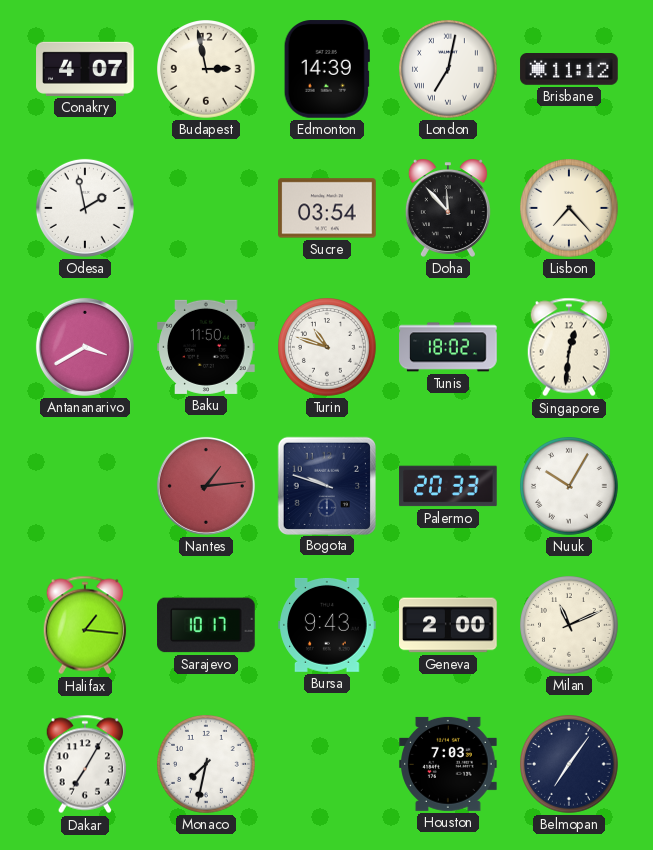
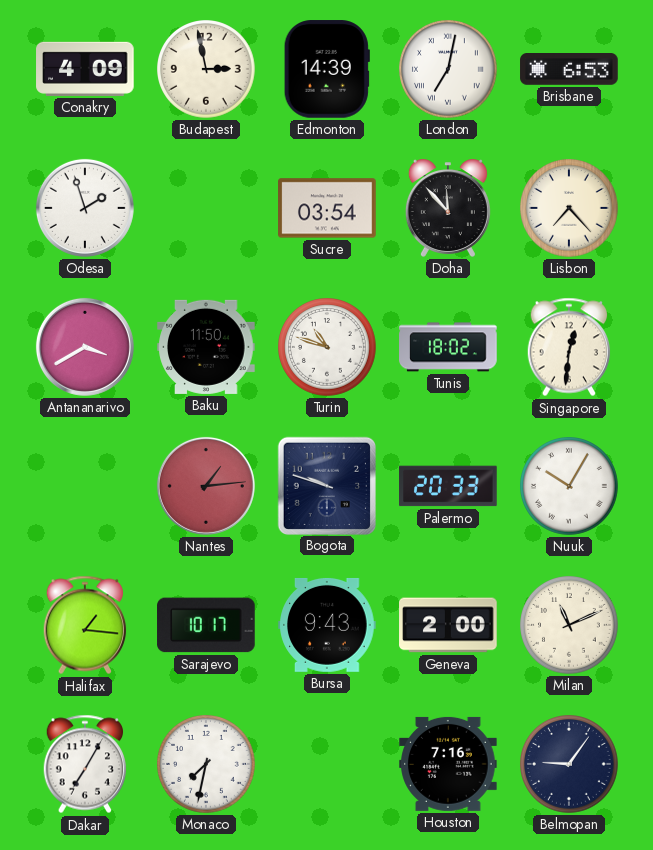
Conakry: 4:07 -> 4:09 (85, 69)
Brisbane: 11:12 -> 6:53 (569, 70)
Odesa: 1:58 -> 1:57 (85, 208)
Houston: 7:03 -> 7:16 (448, 764)
Belmopan: 7:06 -> 9:06 (570, 765)
